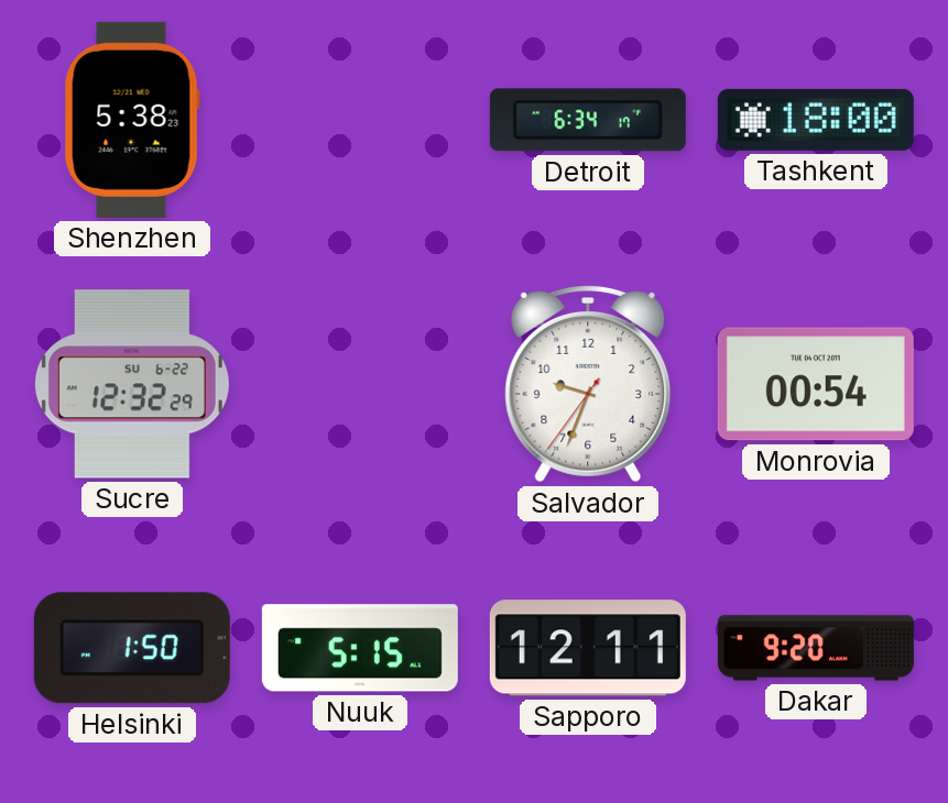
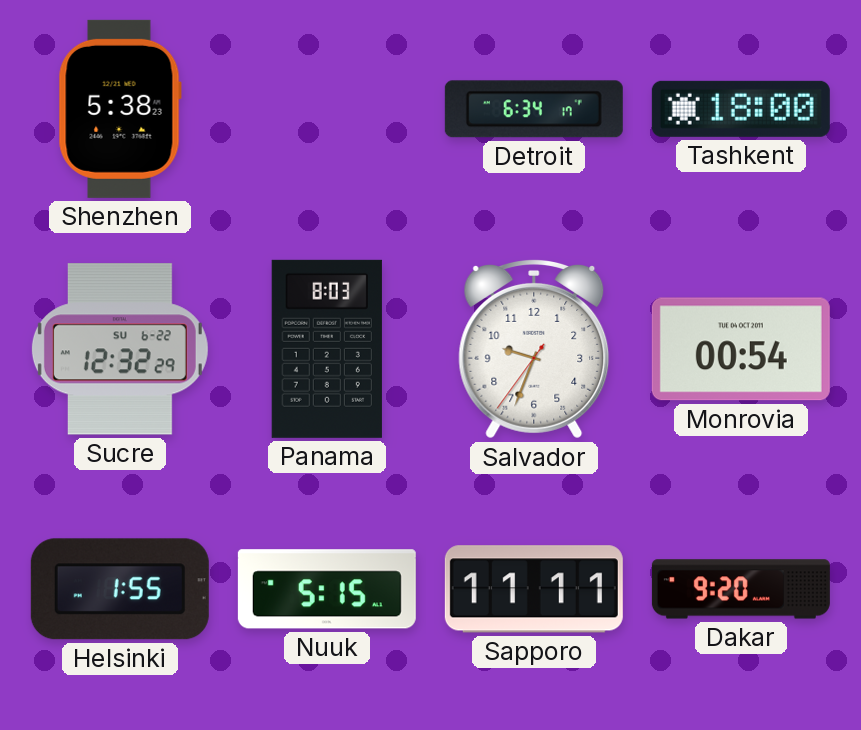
Panama: none -> 8:03 (327, 349)
Helsinki: 1:50 -> 1:55 (120, 589)
Sapporo: 12:11 -> 11:11 (534, 589)
